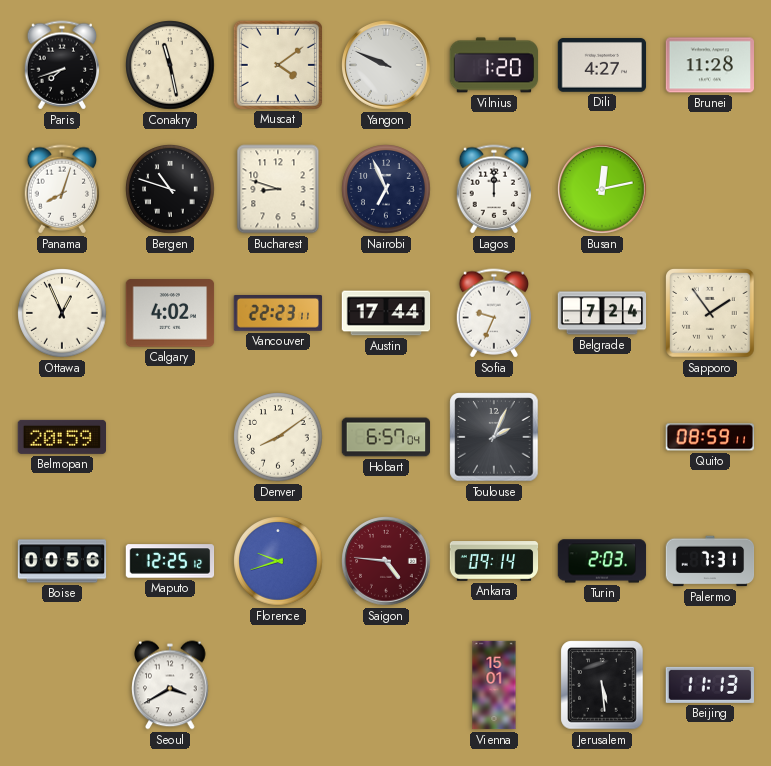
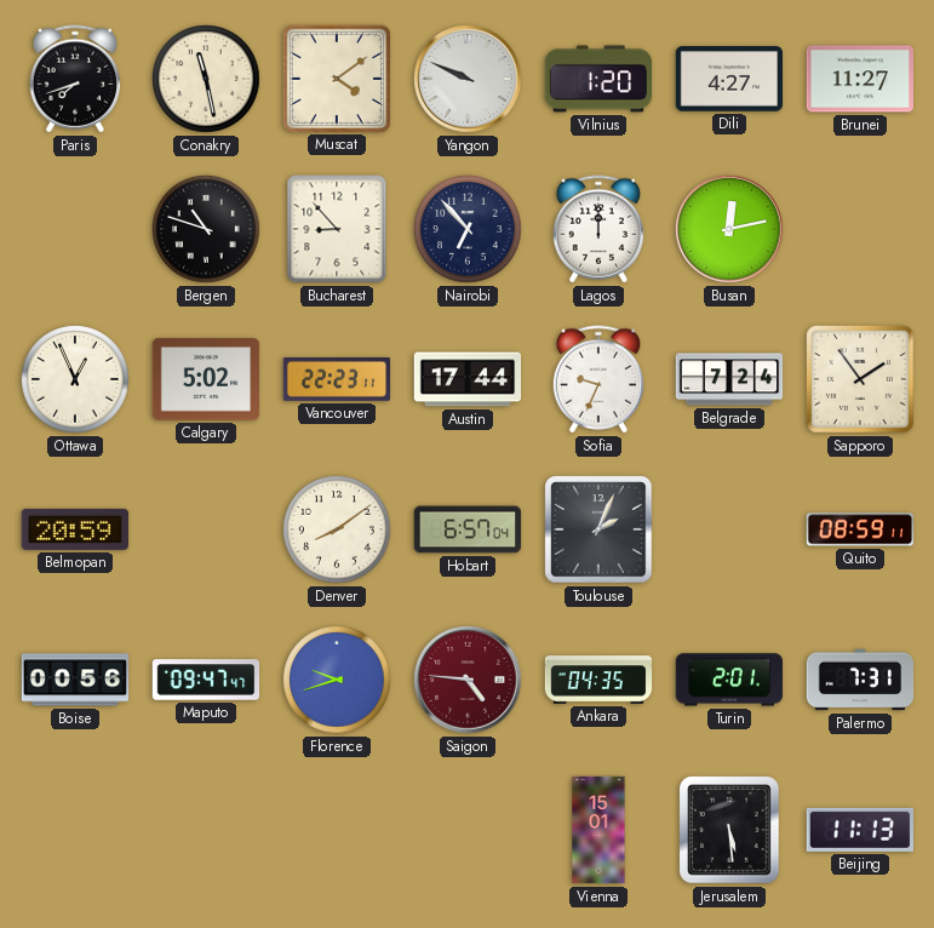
Brunei: 11:28 -> 11:27 (860, 79)
Panama: 8:03 -> none (62, 189)
Bucharest: 8:48 -> 8:53 (337, 229)
Nairobi: 6:56 -> 6:53 (468, 229)
Calgary: 4:02 -> 5:02 (206, 379)
Maputo: 12:25 -> 09:47 (206, 680)
Ankara: 09:14 -> 04:35 (598, 680)
Turin: 2:03 -> 2:01 (729, 680)
Seoul: 3:40 -> none (170, 685)
